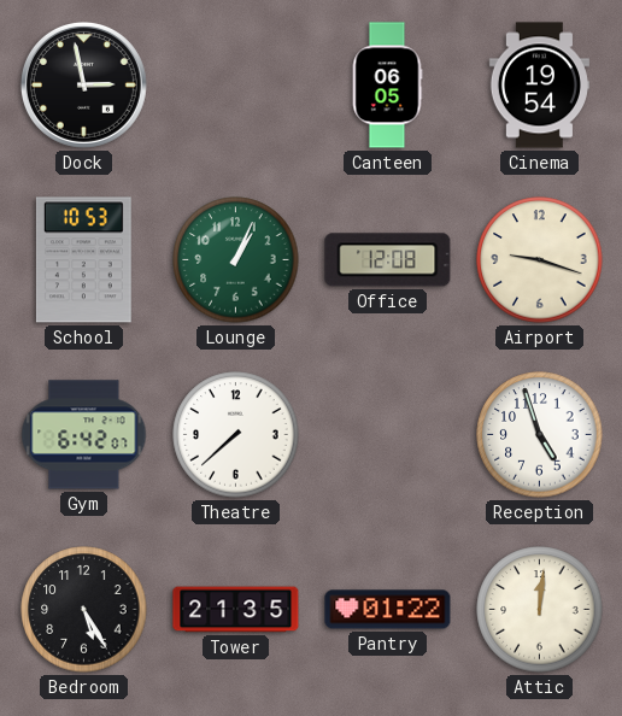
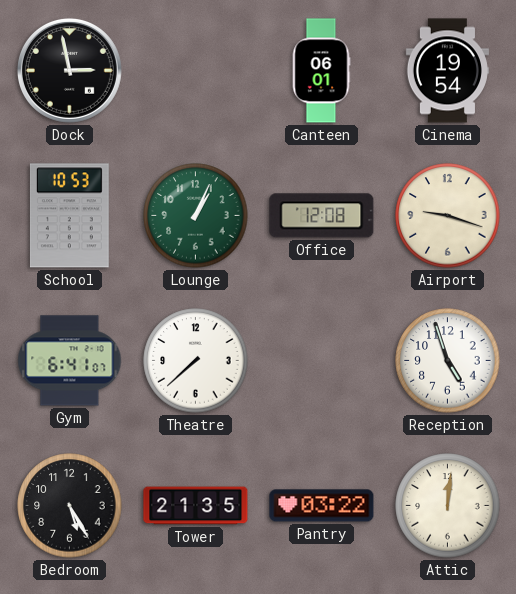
Canteen: 06:05 -> 06:01 (321, 71)
Gym: 6:42 -> 6:41 (70, 361)
Pantry: 01:22 -> 03:22 (322, 506)
